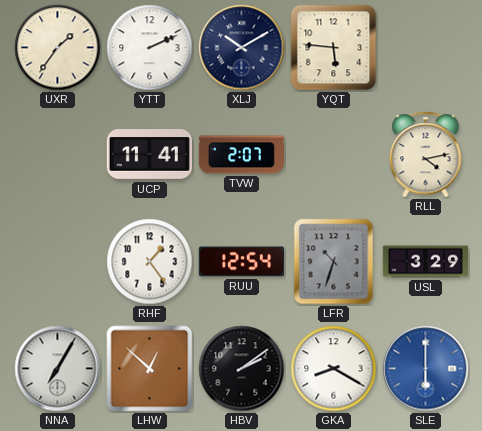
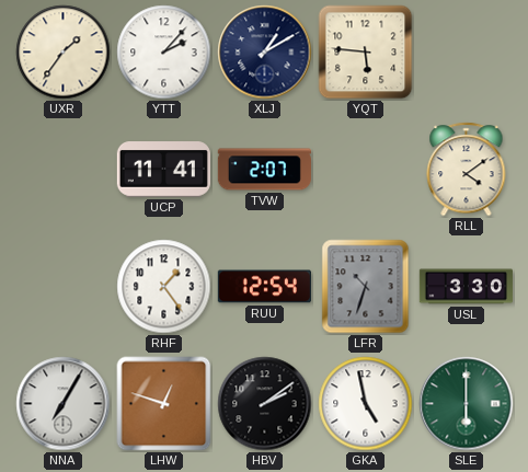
YTT: 2:11 -> 2:07 (164, 53)
XLJ: 10:10 -> 1:10 (265, 53)
RLL: 4:13 -> 4:09 (467, 170)
USL: 3:29 -> 3:30 (466, 287)
LHW: 12:52 -> 12:48 (164, 404)
GKA: 8:20 -> 4:58 (366, 404)
SLE dial: blue -> green (467, 404)
